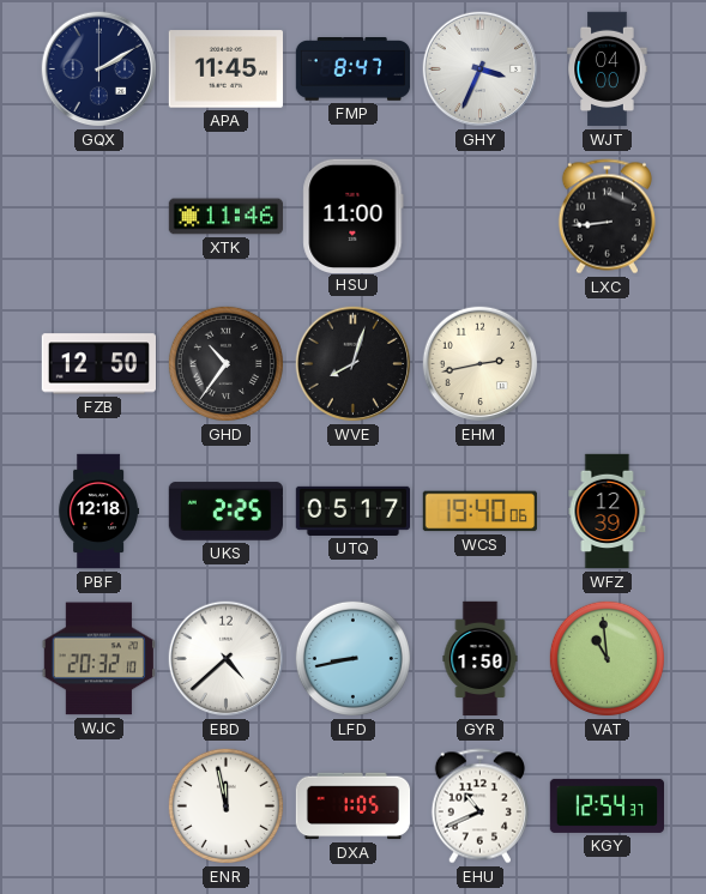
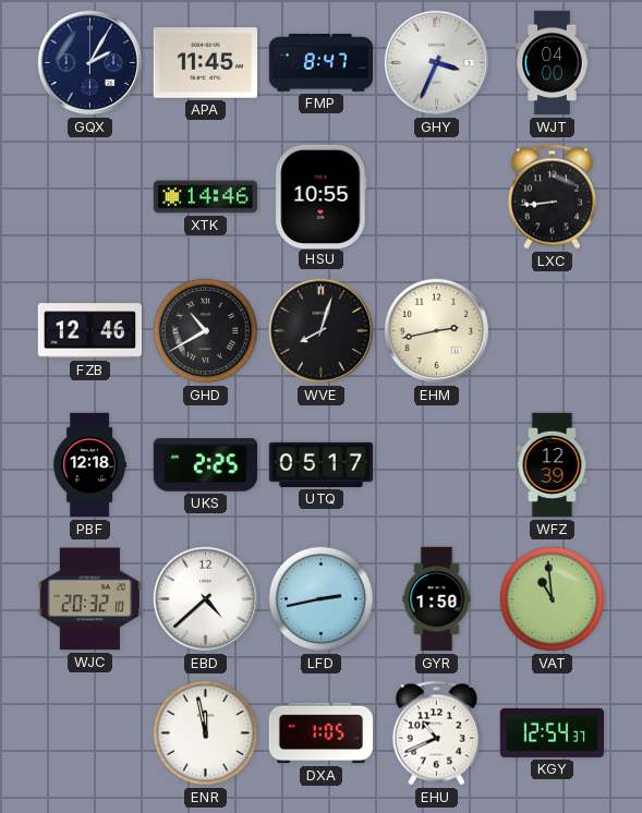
GQX: 2:10 -> 2:05 (90, 63)
XTK: 11:46 -> 14:46 (206, 197)
HSU: 11:00 -> 10:55 (322, 196)
FZB: 12:50 -> 12:46 (89, 331)
GHD: 10:36 -> 10:40 (205, 330)
WCS: 19:40 -> none (479, 512)
LFD: 8:43 -> 2:43 (320, 598)
